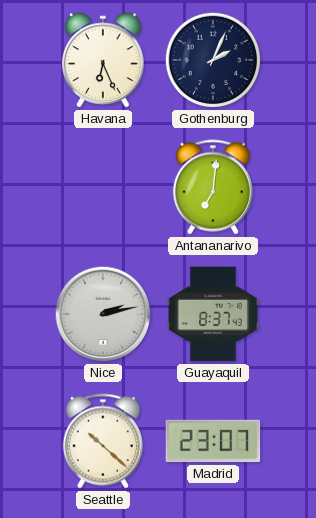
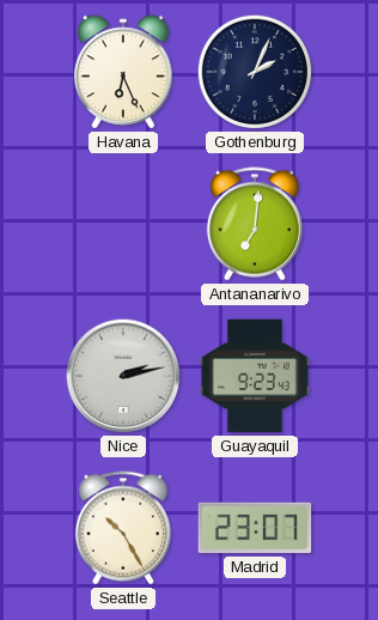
Guayaquil: 8:37 -> 9:23 (255, 376)
Seattle: 10:22 -> 10:25 (123, 528)
